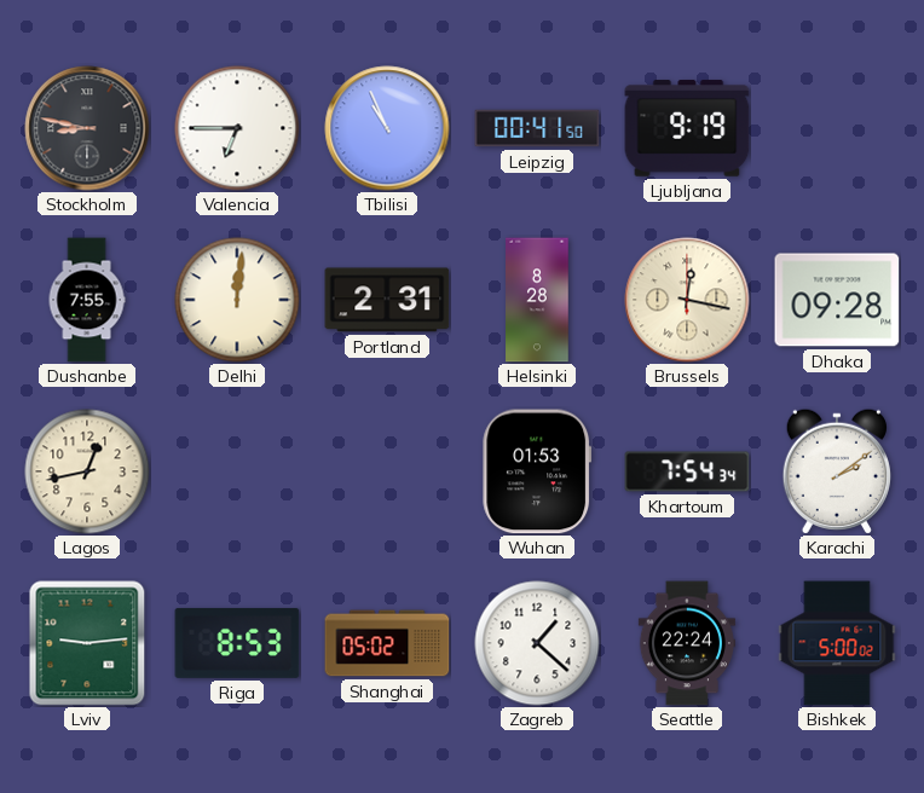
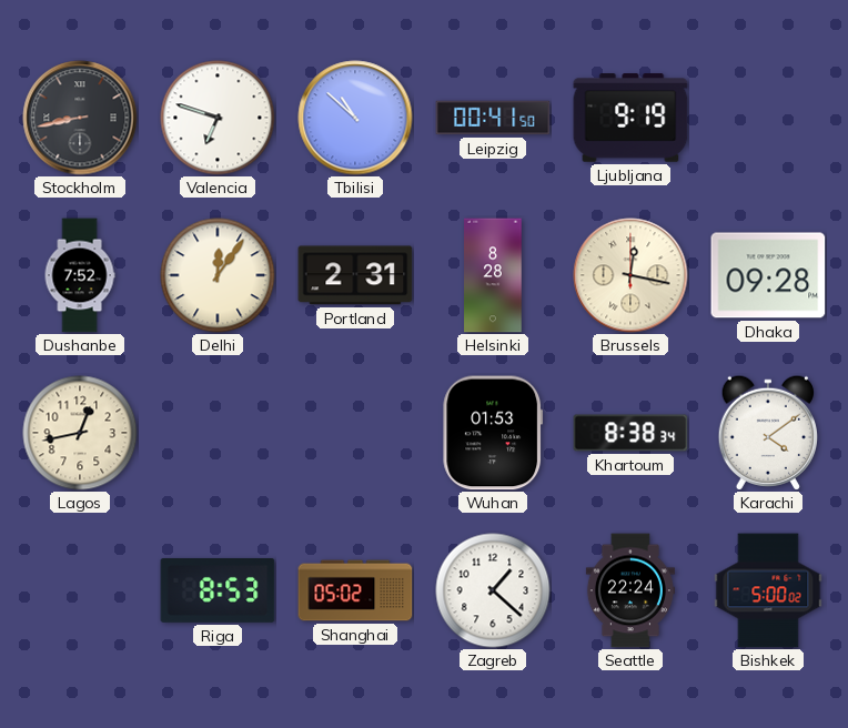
Stockholm: 8:47 -> 8:43 (80, 118)
Valencia: 6:45 -> 6:48 (218, 118)
Tbilisi: 10:56 -> 10:52 (355, 118)
Dushanbe: 7:55 -> 7:52 (80, 275)
Delhi: 12:01 -> 12:06 (218, 275)
Khartoum: 7:54 -> 8:38 (630, 433)
Karachi: 2:09 -> 4:09 (767, 433)
Lviv: 9:14 -> none (87, 643)
